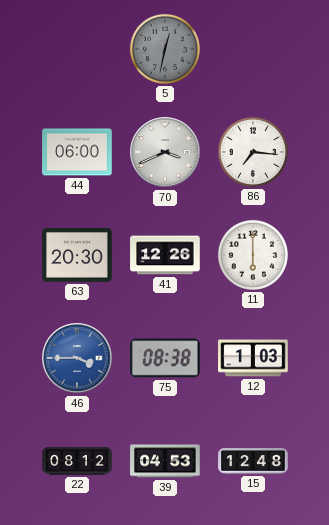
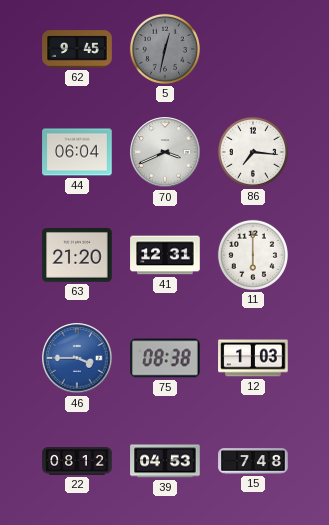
62: none -> 9:45 (77, 49)
44: 06:00 -> 06:04 (77, 152)
63: 20:30 -> 21:20 (77, 255)
41: 12:26 -> 12:31 (165, 255)
15: 12:48 -> 7:48 (253, 461)
